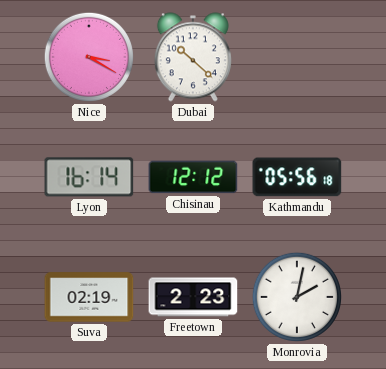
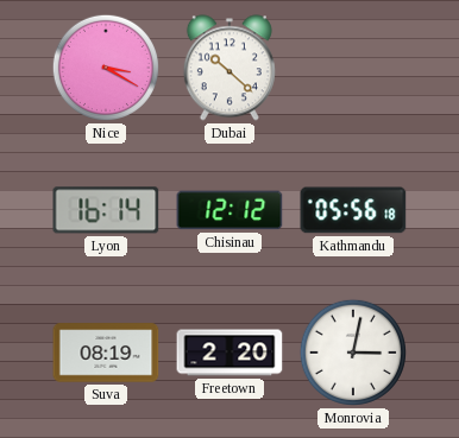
Suva: 02:19 -> 08:19 (106, 353)
Freetown: 2:23 -> 2:20 (229, 353)
Monrovia: 2:02 -> 3:02 (353, 353)
